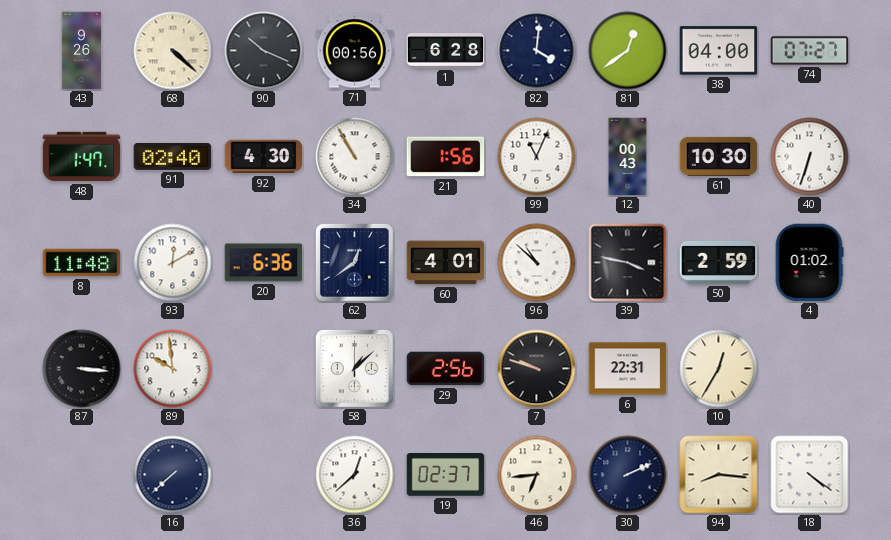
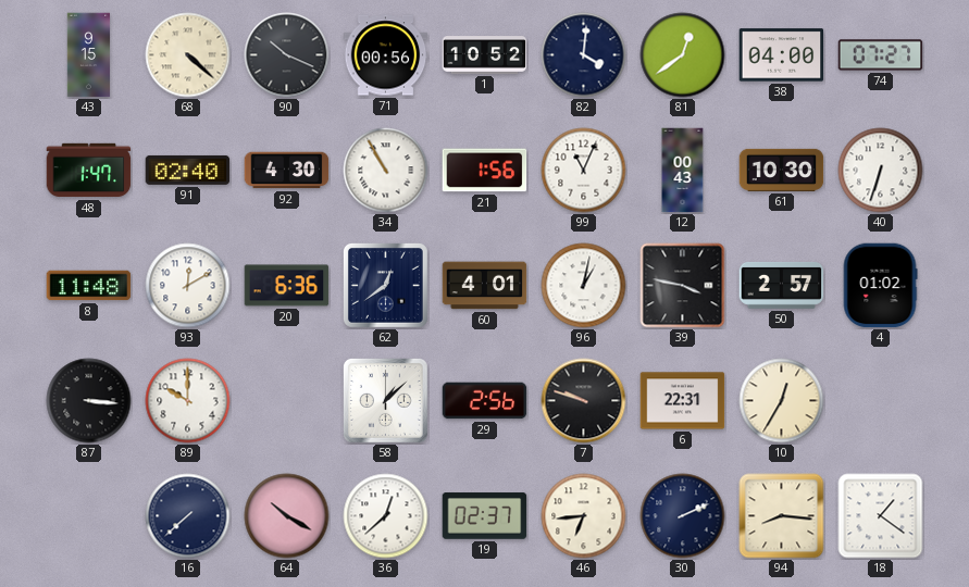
43: 9:26 -> 9:15 (89, 55)
1: 6:28 -> 10:52 (485, 55)
96: 10:52 -> 1:02 (584, 286)
50: 2:59 -> 2:57 (782, 285)
89: 9:59 -> 10:00 (188, 401)
64: none -> 10:20 (287, 516)
18: 4:21 -> 1:21 (881, 516)
